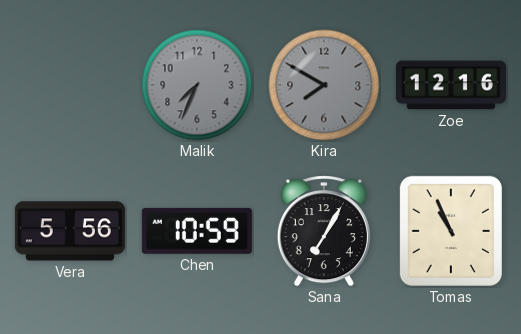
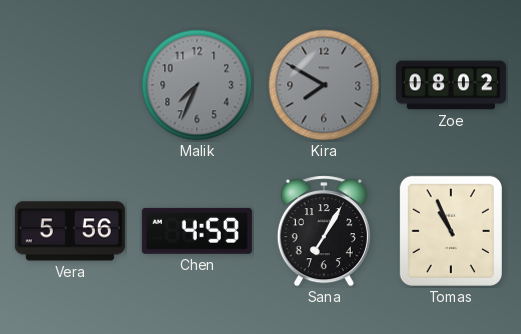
Zoe: 12:16 -> 08:02 (451, 85)
Chen: 10:59 -> 4:59 (197, 231)
